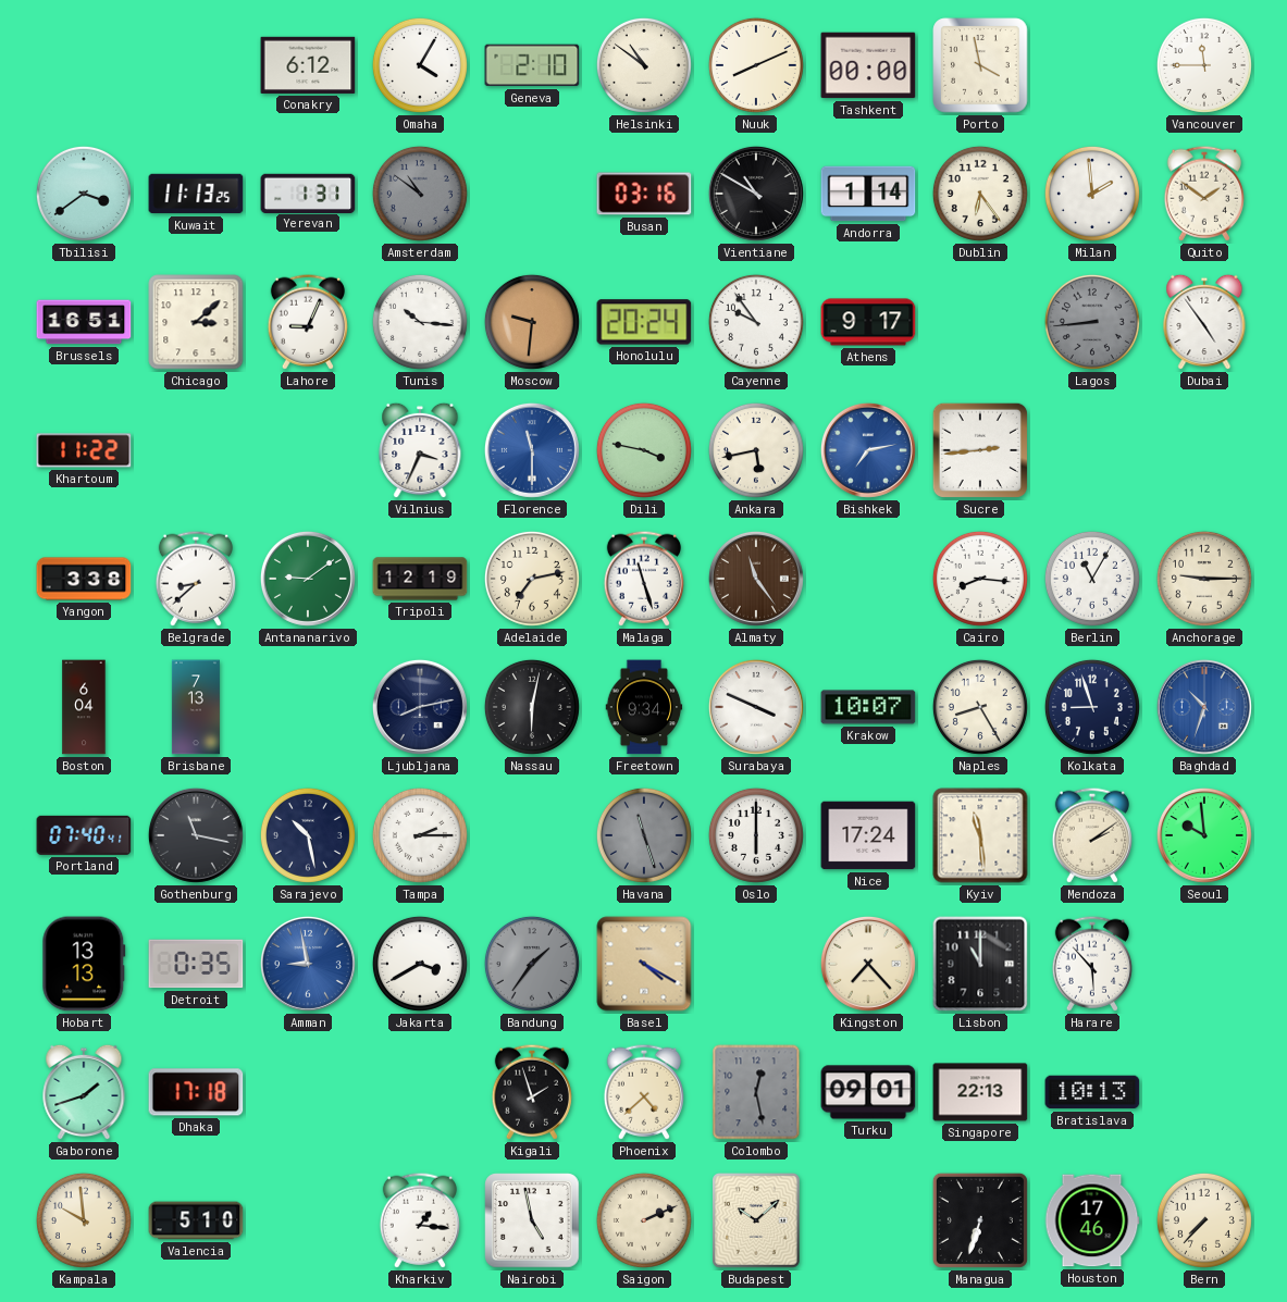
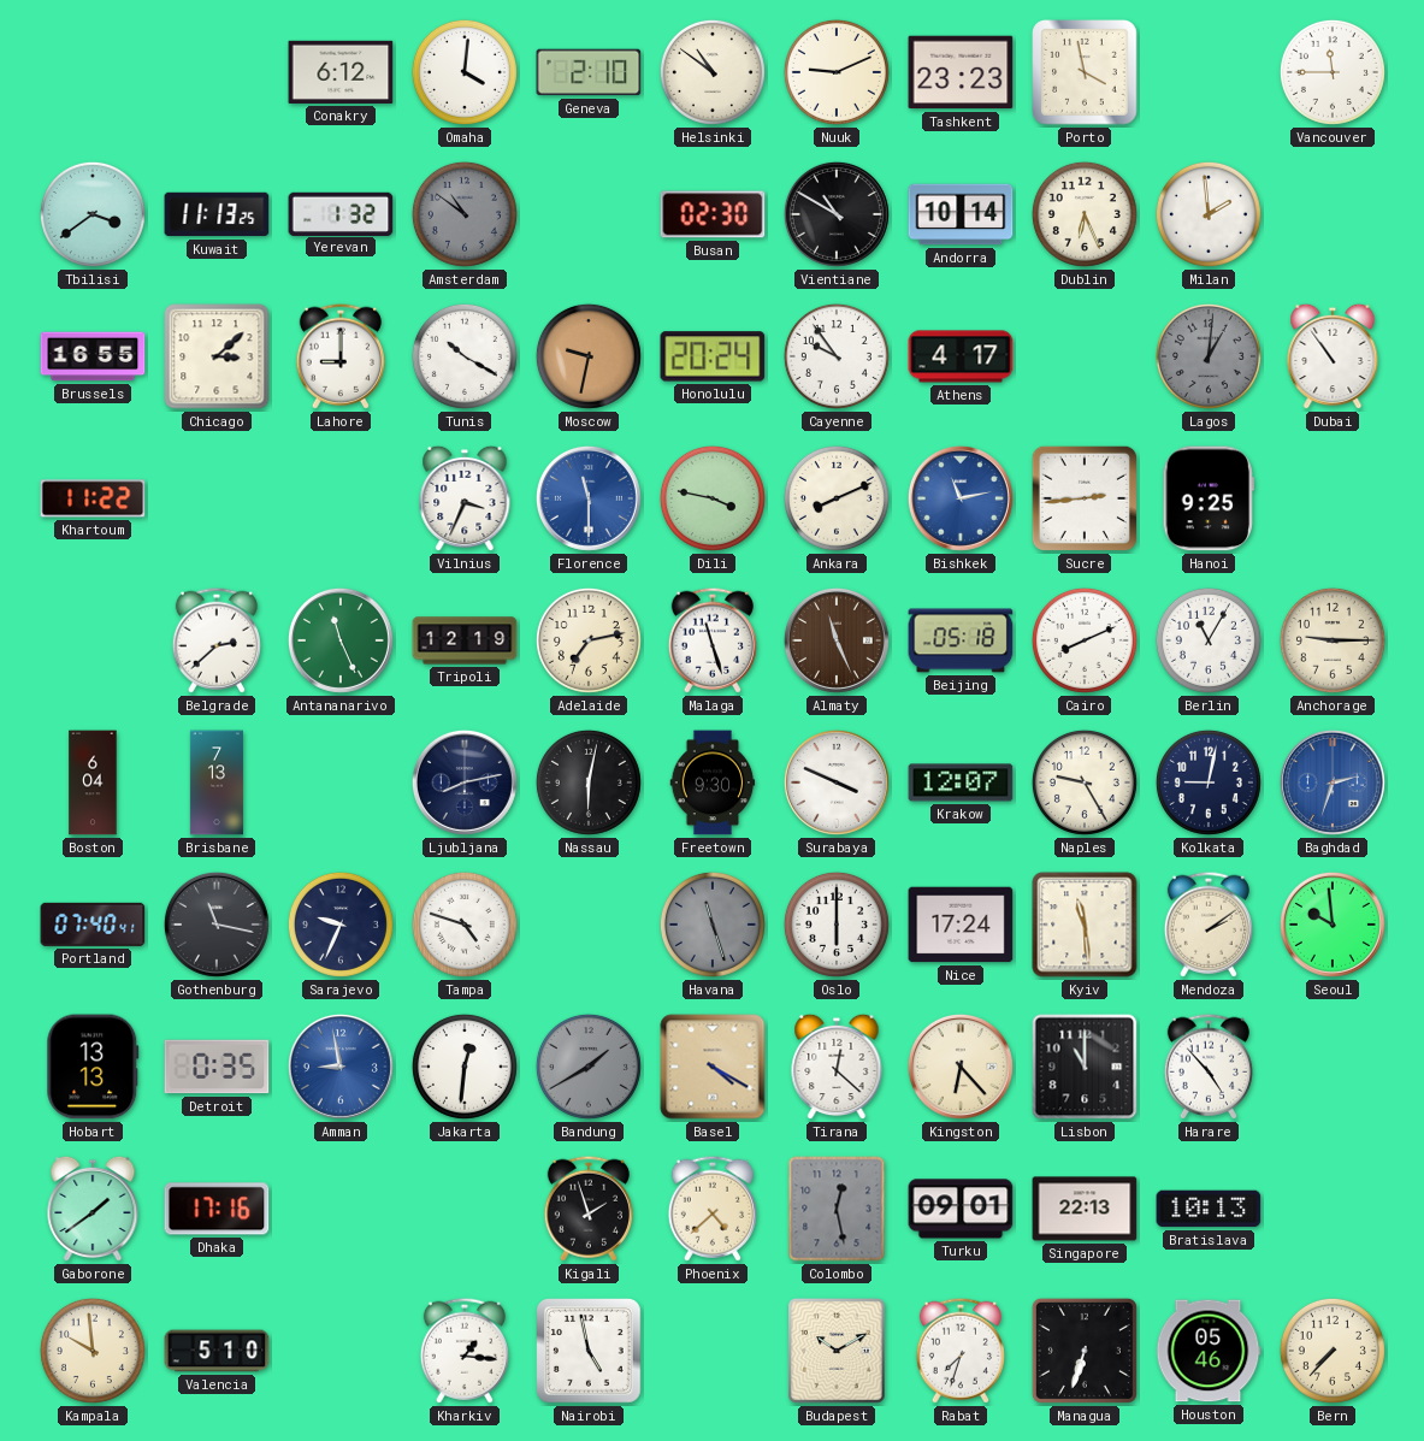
Omaha: 4:05 -> 4:01 (465, 72)
Nuuk: 8:11 -> 9:11 (837, 72)
Tashkent: 00:00 -> 23:23 (961, 72)
Yerevan: 1:31 -> 1:32 (341, 213)
Busan: 03:16 -> 02:30 (713, 214)
Andorra: 1:14 -> 10:14 (961, 214)
Dublin: 6:24 -> 6:26 (1085, 214)
Quito: 1:51 -> none (1204, 194)
Brussels: 16:51 -> 16:55 (93, 356)
Lahore: 9:04 -> 9:00 (341, 356)
Tunis: 10:16 -> 10:20 (465, 356)
Moscow: 9:31 -> 9:32 (589, 356)
Athens: 9:17 -> 4:17 (961, 356)
Lagos: 8:44 -> 1:01 (1209, 356)
Dubai: 4:54 -> 10:54 (1333, 356)
Ankara: 5:43 -> 8:11 (837, 498)
Bishkek: 7:13 -> 11:13 (961, 498)
Hanoi: none -> 9:25 (1207, 498)
Yangon: 3:38 -> none (84, 579)
Belgrade: 8:38 -> 2:38 (217, 640)
Antananarivo: 9:09 -> 11:26 (341, 640)
Almaty: 11:24 -> 11:26 (837, 640)
Beijing: none -> 05:18 (961, 640)
Cairo: 8:16 -> 8:11 (1085, 640)
Freetown: 9:34 -> 9:30 (713, 782)
Krakow: 10:07 -> 12:07 (961, 782)
Naples: 8:25 -> 9:25 (1085, 782)
Kolkata: 8:57 -> 9:02 (1209, 782)
Baghdad: 10:33 -> 2:33 (1333, 782)
Sarajevo: 10:28 -> 9:34 (341, 925)
Tampa: 2:15 -> 4:48 (465, 925)
Jakarta: 3:40 -> 12:31 (465, 1067)
Bandung: 1:36 -> 1:40 (589, 1067)
Tirana: none -> 12:22 (837, 1067)
Kingston: 7:23 -> 6:23 (961, 1067)
Harare: 5:53 -> 4:53 (1209, 1067)
Gaborone: 1:42 -> 1:39 (93, 1209)
Dhaka: 17:18 -> 17:16 (217, 1209)
Saigon: 2:11 -> none (644, 1220)
Budapest: 10:08 -> 10:10 (838, 1352)
Rabat: none -> 7:33 (961, 1351)
Houston: 17:46 -> 05:46 (1209, 1351)
